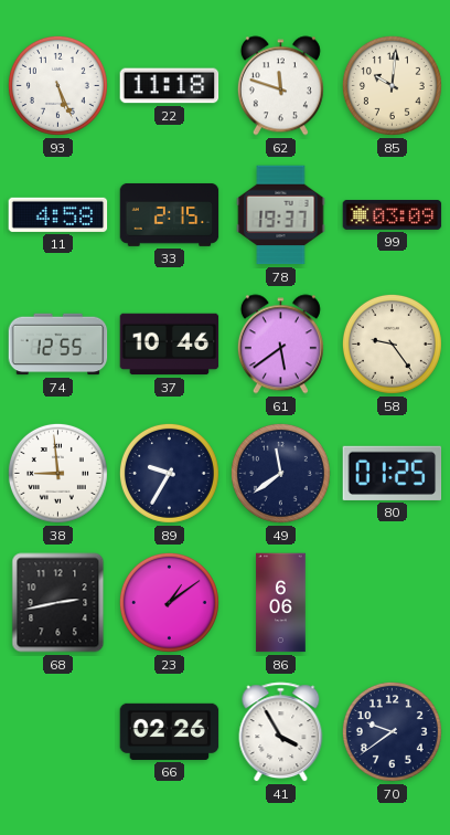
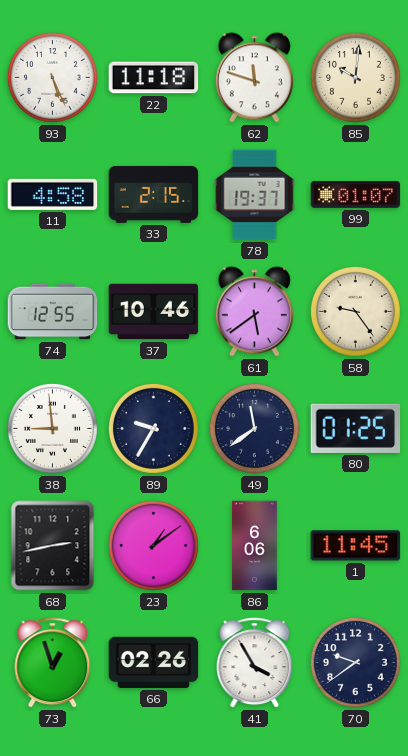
99: 03:09 -> 01:07 (356, 195)
1: none -> 11:45 (356, 546)
73: none -> 12:57 (53, 663)
